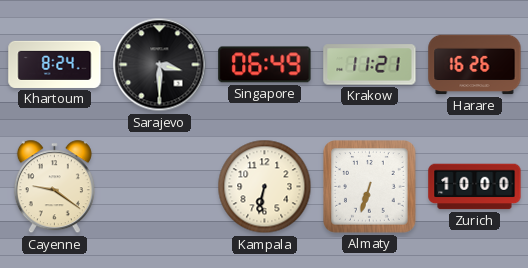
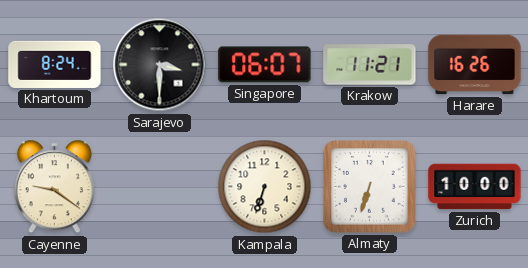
Singapore: 06:49 -> 06:07 (265, 65)
Kampala: 6:32 -> 6:33 (265, 187)
